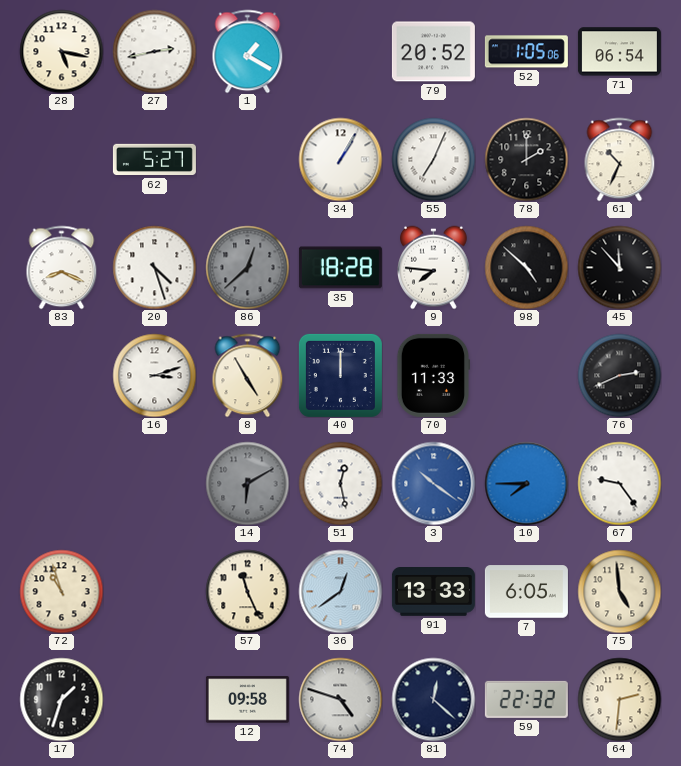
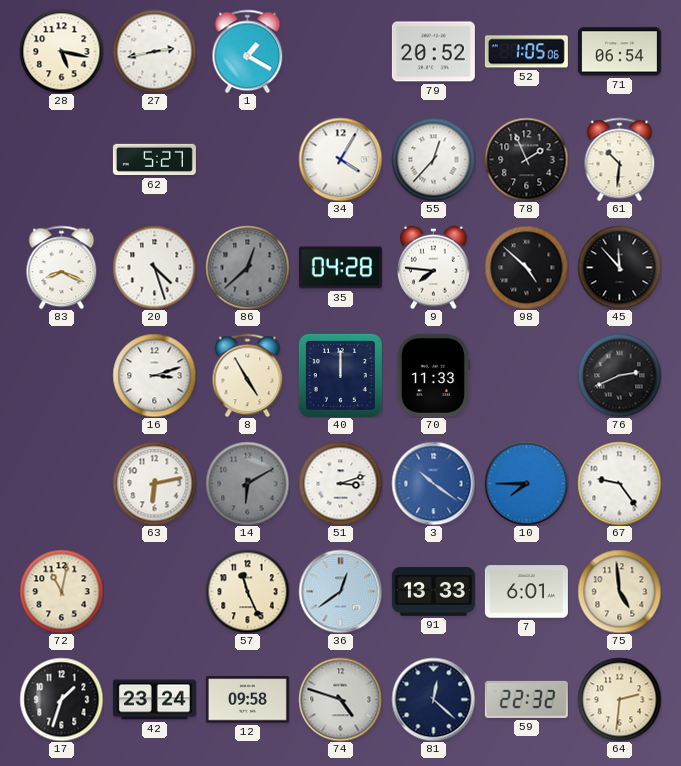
34: 1:05 -> 4:05 (340, 159)
55: 7:04 -> 12:37 (433, 159)
78: 2:00 -> 1:56 (526, 159)
61: 10:34 -> 10:31 (620, 159)
35: 18:28 -> 04:28 (340, 268)
63: none -> 6:13 (154, 483)
51: 12:28 -> 3:12 (340, 483)
72: 10:57 -> 11:02 (61, 591)
7: 6:05 -> 6:01 (526, 592)
42: none -> 23:24 (154, 700)
